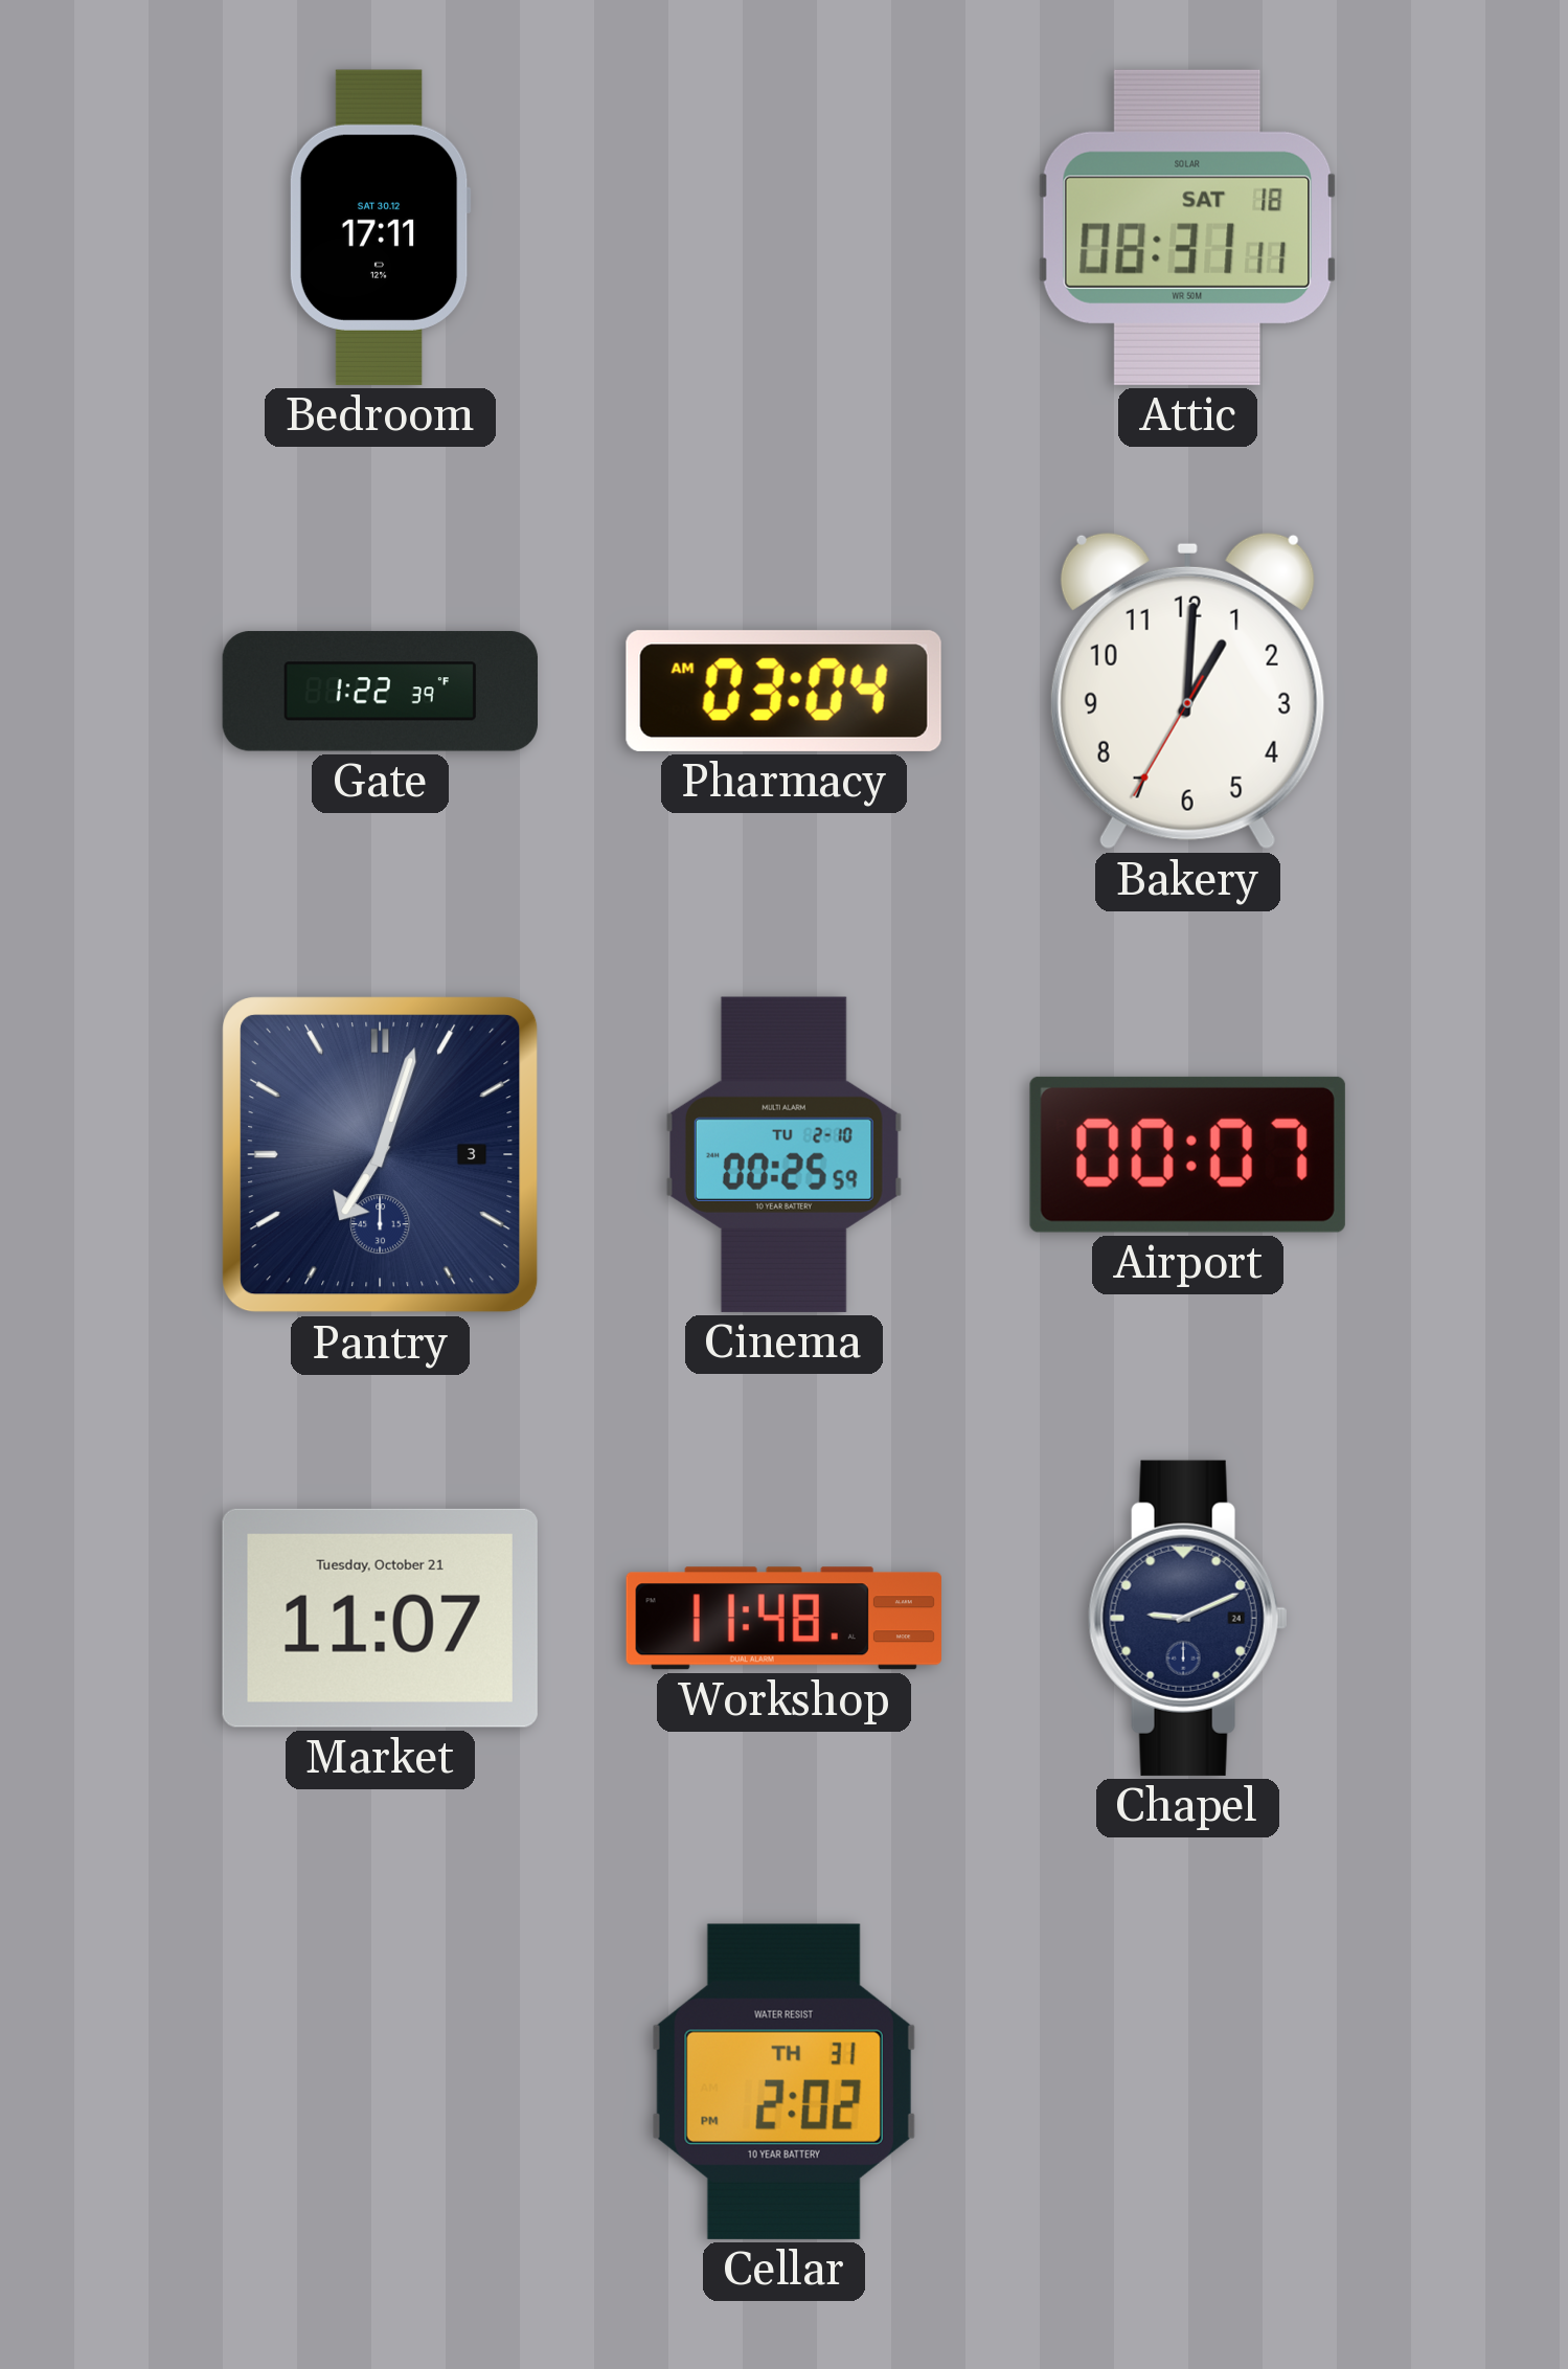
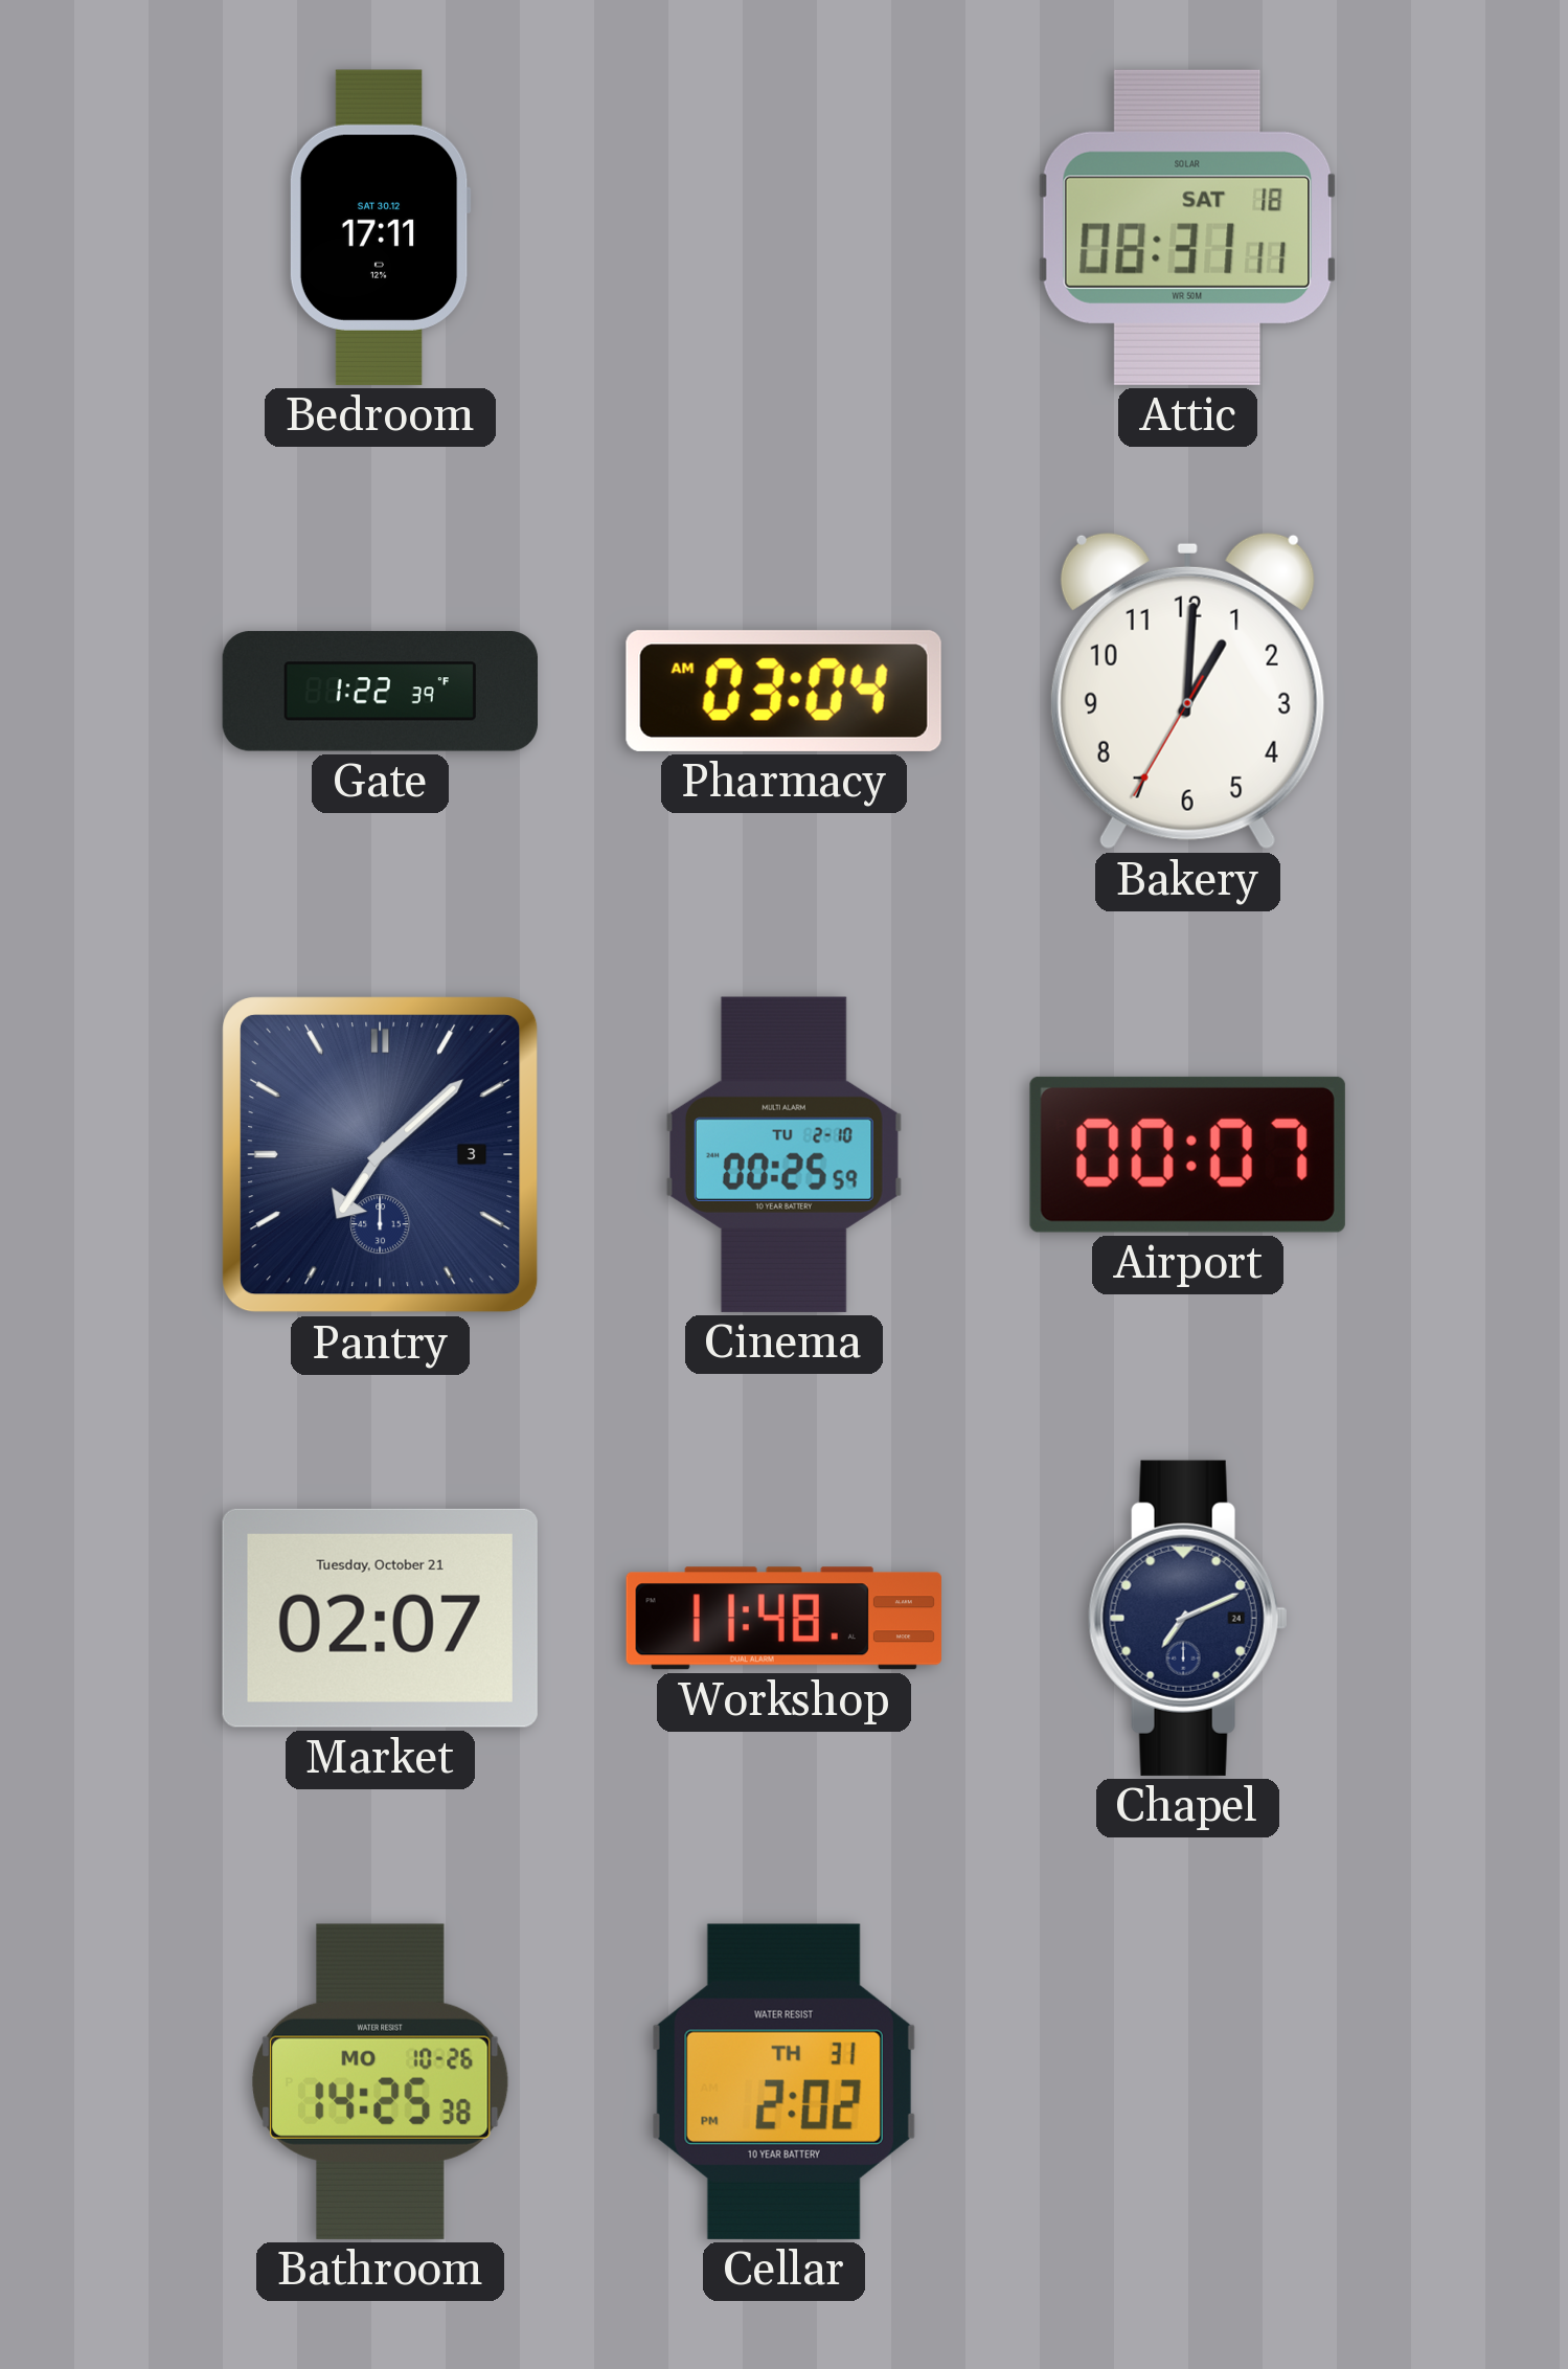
Pantry: 7:03 -> 7:08 (381, 1155)
Market: 11:07 -> 02:07 (380, 1618)
Chapel: 9:11 -> 7:11 (1187, 1618)
Bathroom: none -> 14:25 (381, 2081)
